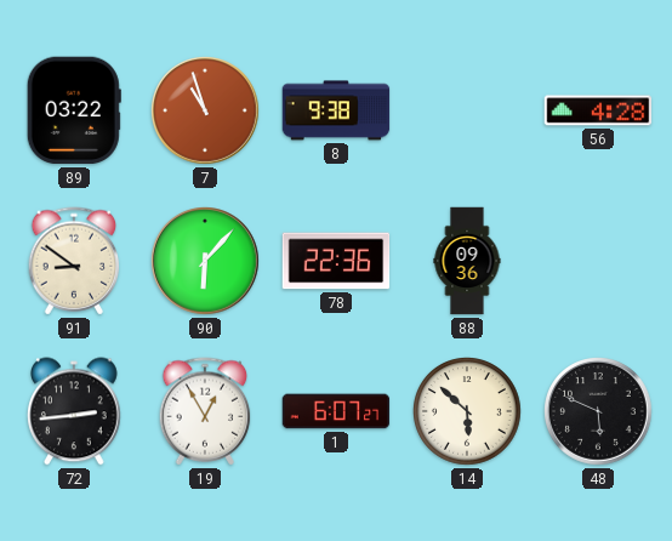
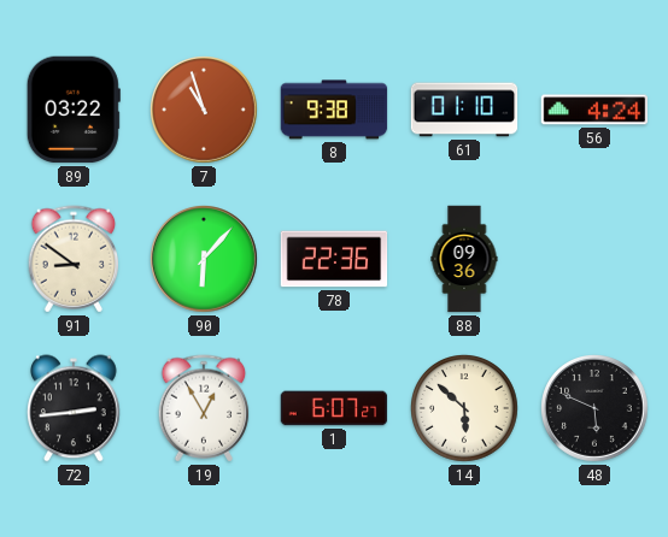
61: none -> 01:10 (464, 110)
56: 4:28 -> 4:24 (594, 110)
